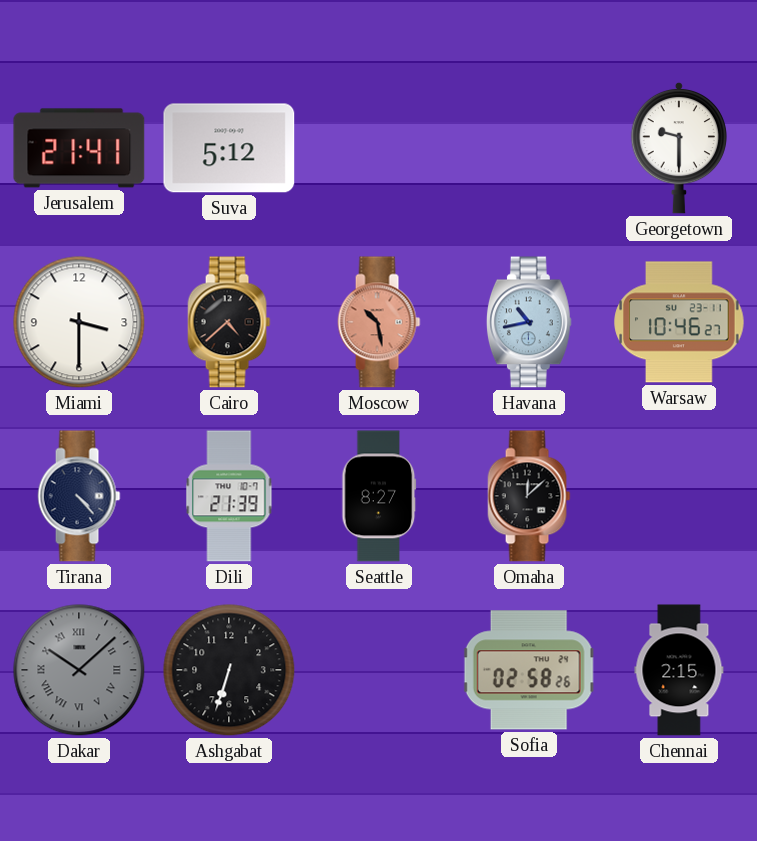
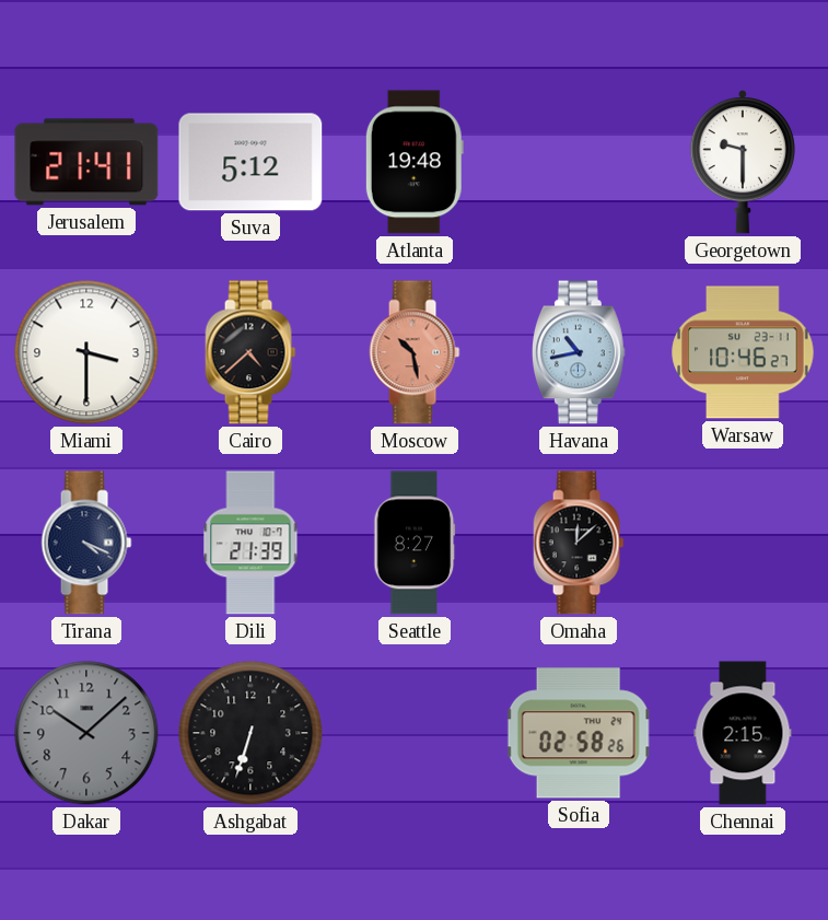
Atlanta: none -> 19:48 (415, 162)
Tirana: 4:23 -> 4:19 (86, 543)
Dakar numerals: Roman -> Arabic (86, 733)
